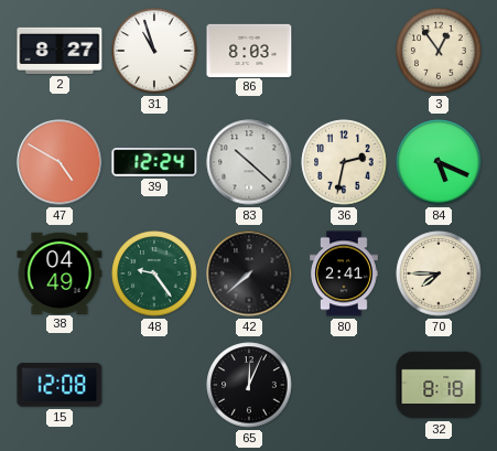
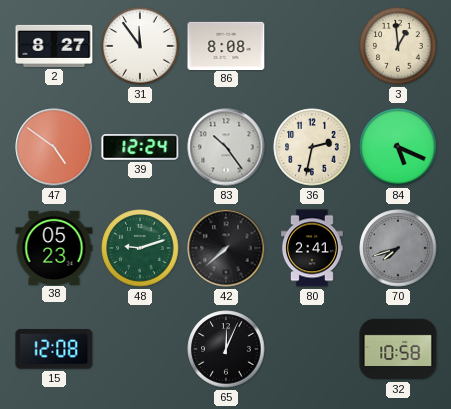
31: 10:57 -> 11:54 (140, 46)
86: 8:03 -> 8:08 (226, 45)
3: 12:54 -> 12:59 (398, 46)
47: 4:50 -> 4:51 (54, 147)
83: 10:22 -> 10:24 (226, 147)
38: 04:49 -> 05:23 (54, 247)
48: 9:24 -> 9:12 (140, 248)
70: 7:45 -> 7:42 (398, 248)
70 dial: cream -> grey (398, 248)
32: 8:18 -> 10:58 (398, 349)
